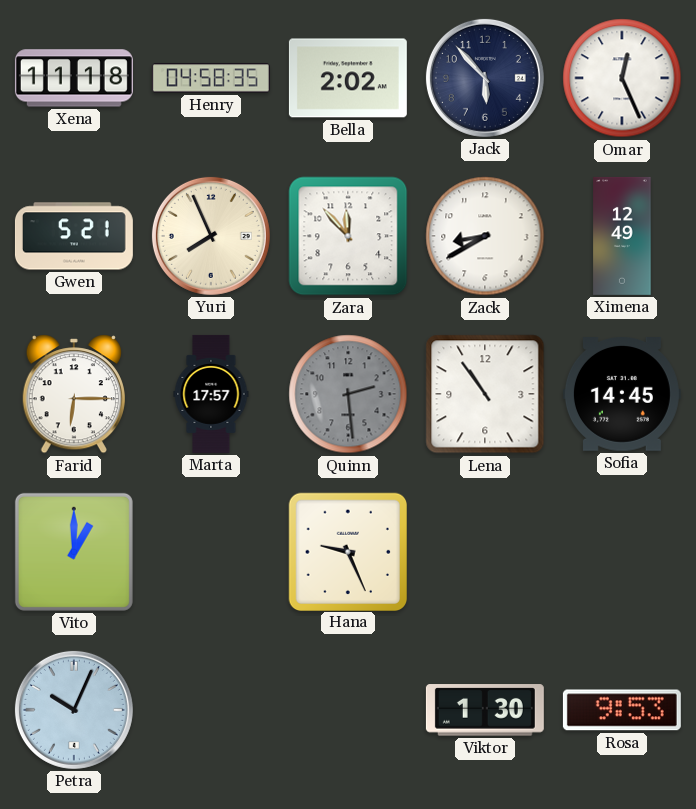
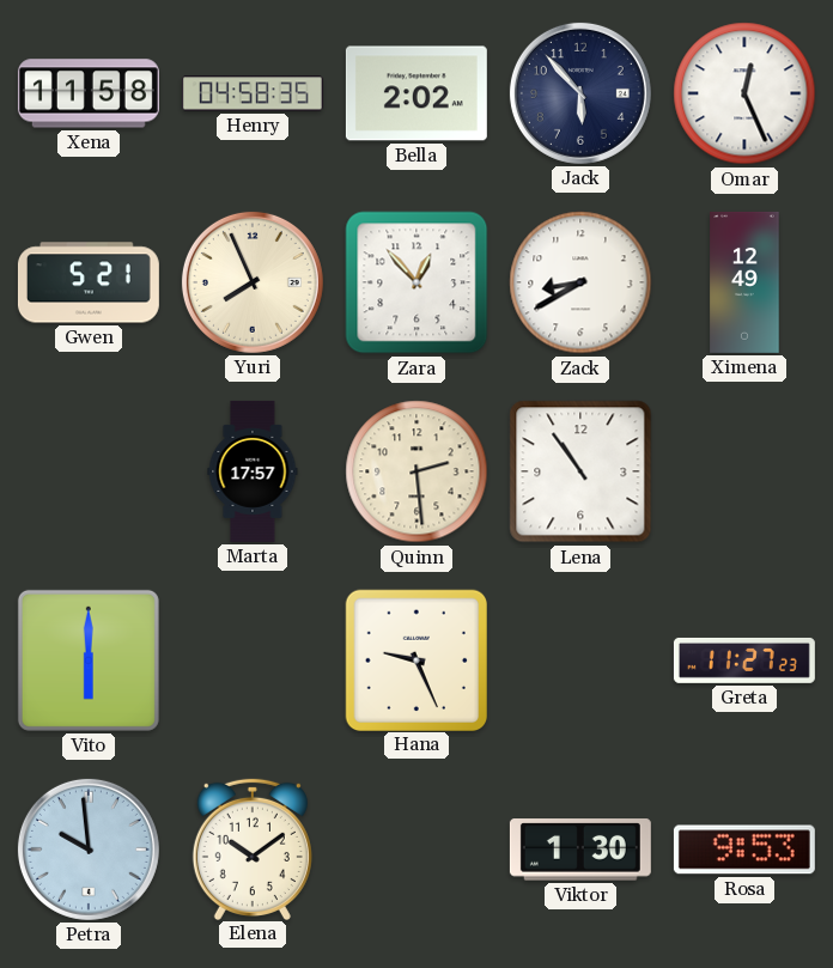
Xena: 11:18 -> 11:58 (89, 93)
Zara: 11:53 -> 12:53 (416, 282)
Farid: 6:15 -> none (74, 394)
Quinn dial: grey -> cream (416, 471)
Sofia: 14:45 -> none (622, 395)
Vito: 1:00 -> 6:00 (89, 660)
Greta: none -> 11:27 (744, 660)
Petra: 10:04 -> 9:59 (89, 850)
Elena: none -> 10:09 (253, 848)
